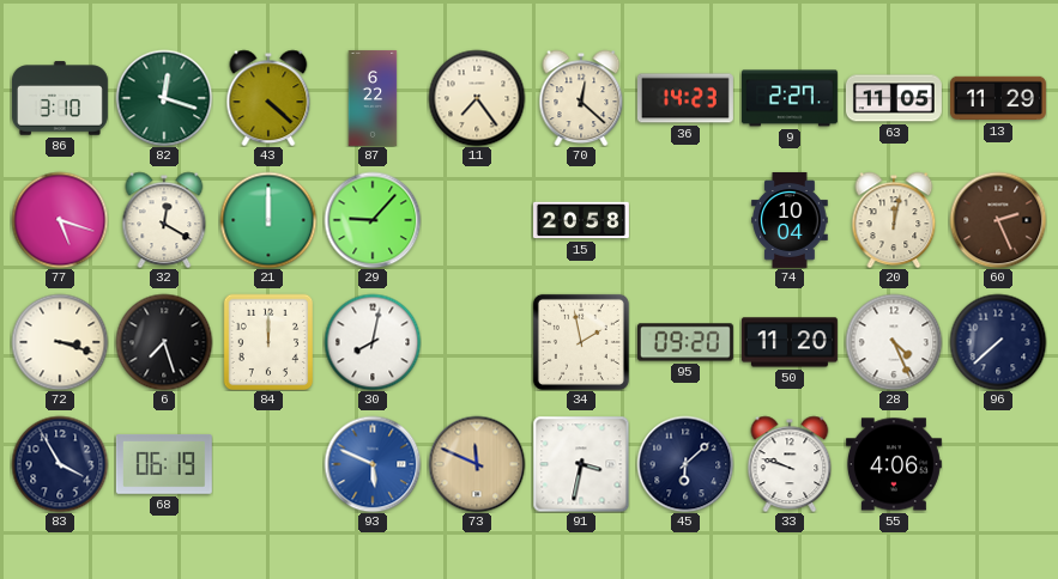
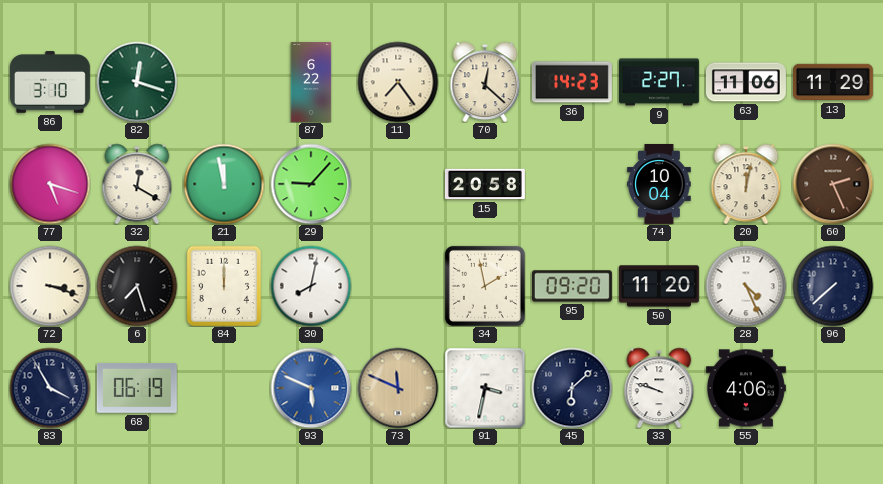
43: 4:22 -> none (268, 98)
63: 11:05 -> 11:06 (746, 82)
21: 12:00 -> 11:58 (224, 184)
